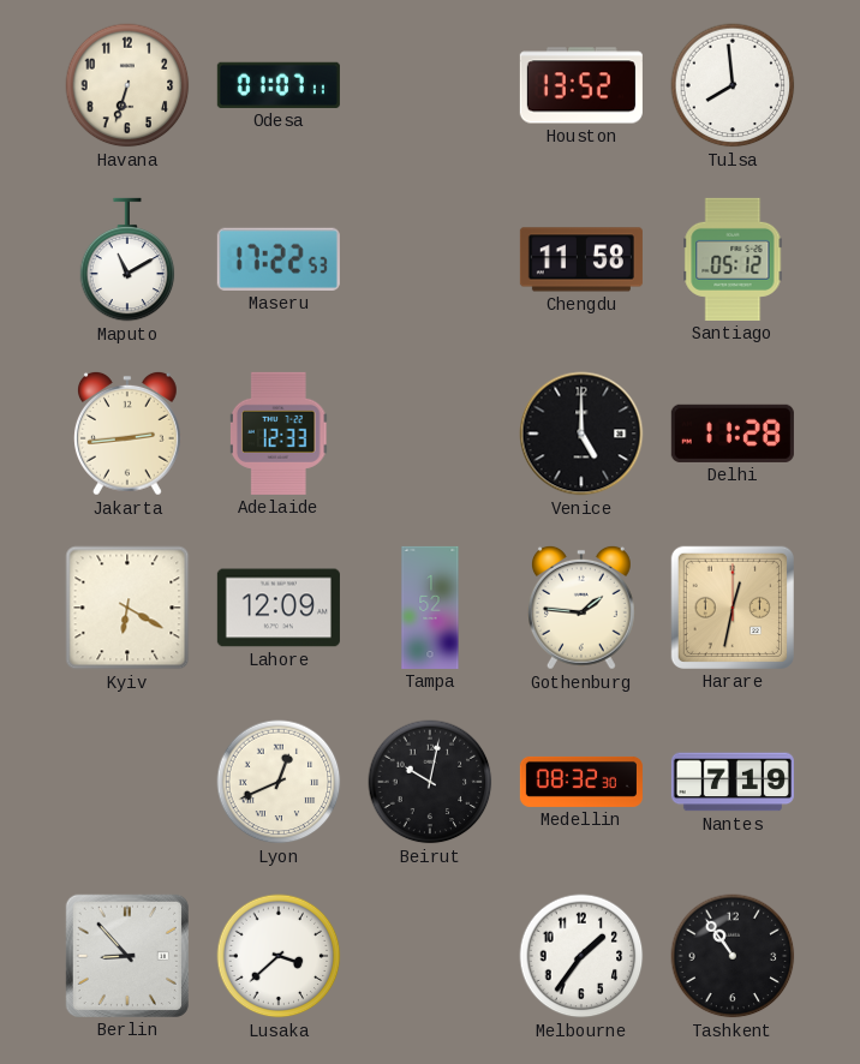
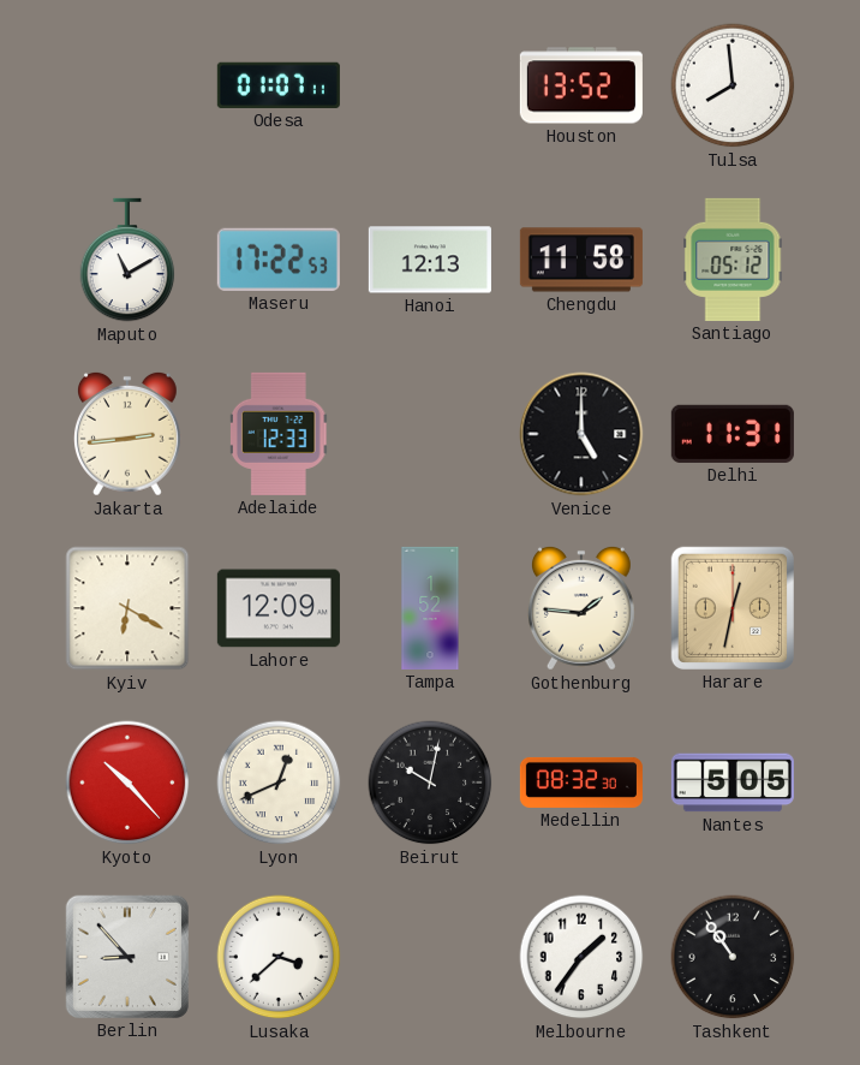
Havana: 6:33 -> none (127, 85)
Hanoi: none -> 12:13 (430, 260)
Delhi: 11:28 -> 11:31 (733, 434)
Kyoto: none -> 10:23 (127, 783)
Nantes: 7:19 -> 5:05 (733, 783)
